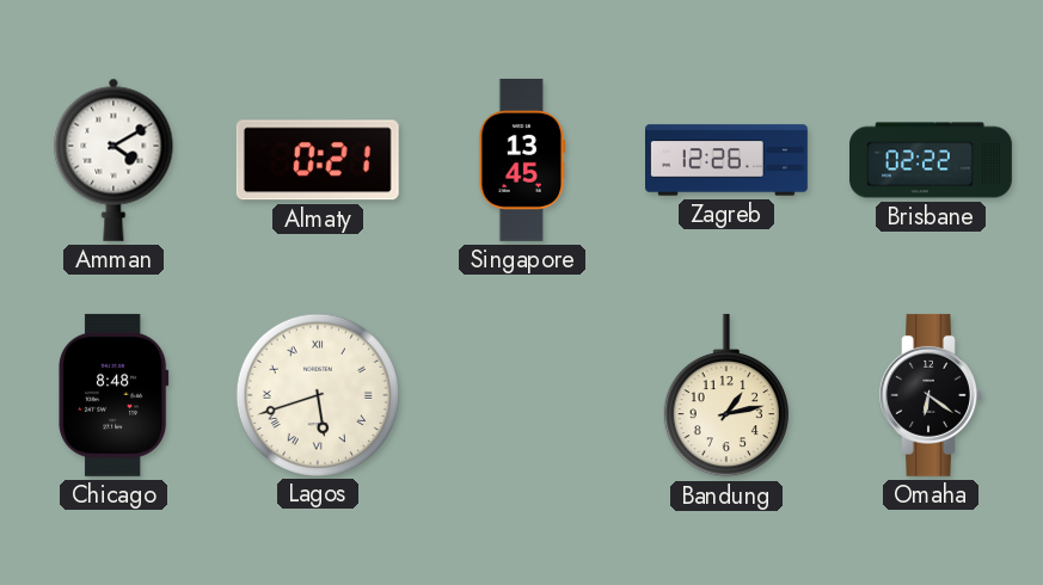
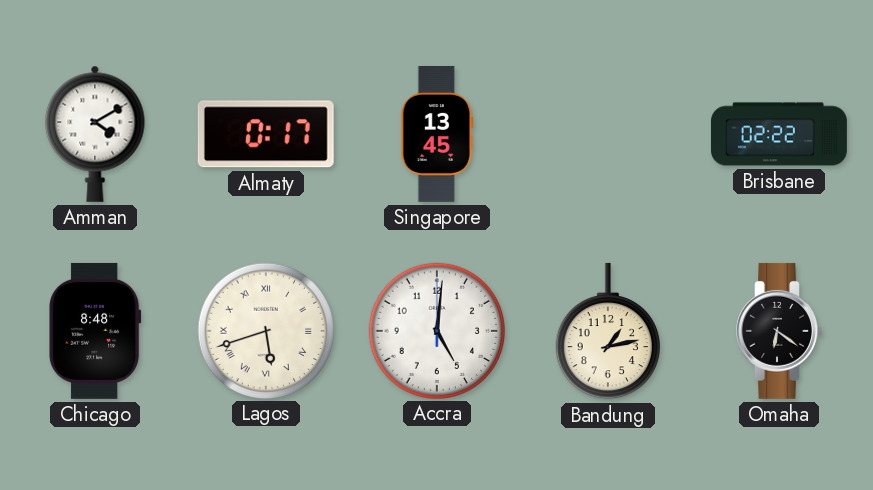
Almaty: 0:21 -> 0:17 (266, 134)
Zagreb: 12:26 -> none (728, 160)
Accra: none -> 5:01 (436, 330)
